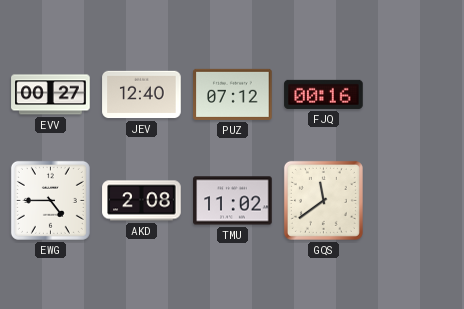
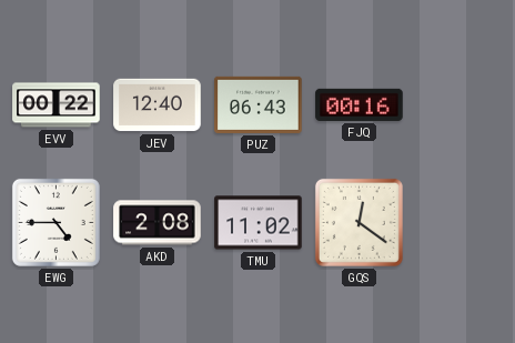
EVV: 00:27 -> 00:22 (57, 105)
PUZ: 07:12 -> 06:43 (259, 104)
GQS: 11:39 -> 12:21 (359, 222)
